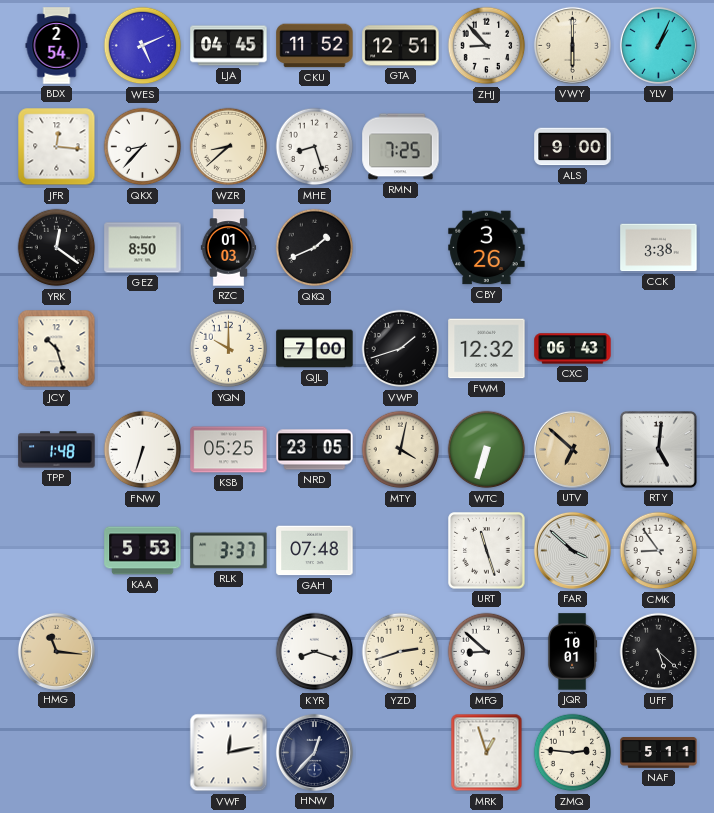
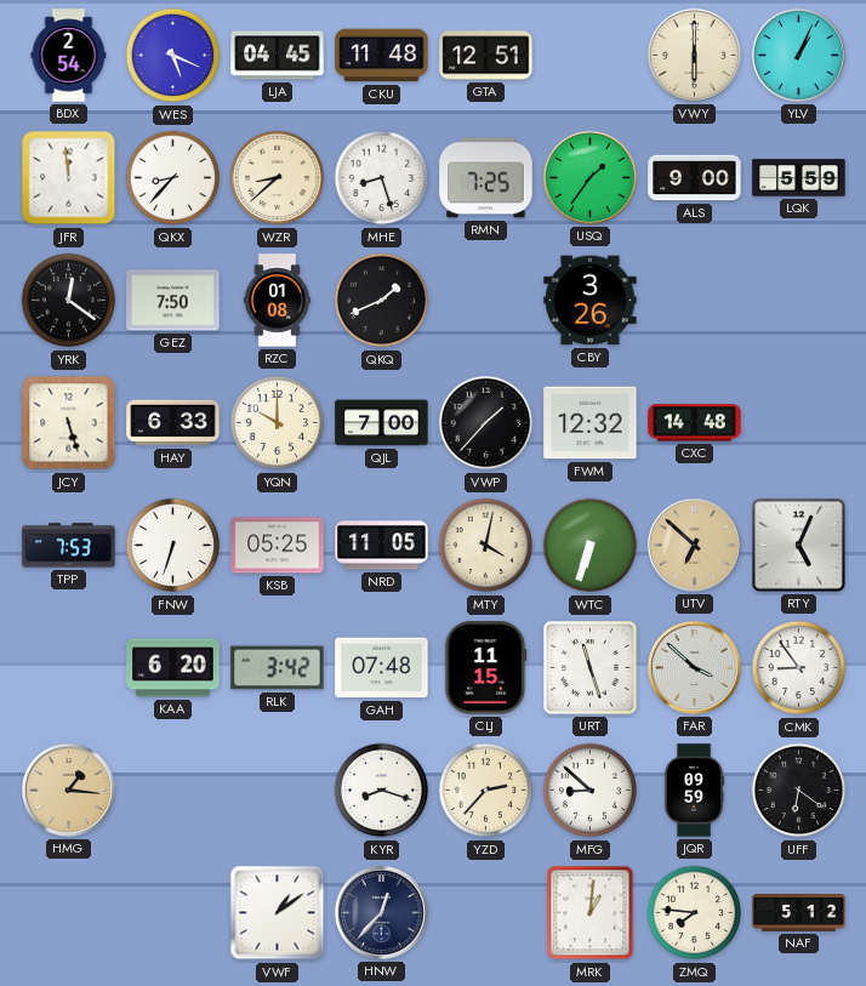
WES: 5:11 -> 5:19 (173, 56)
CKU: 11:52 -> 11:48 (382, 56)
ZHJ: 8:53 -> none (487, 46)
JFR: 12:16 -> 11:59 (69, 178)
USQ: none -> 1:36 (589, 177)
LQK: none -> 5:59 (799, 178)
GEZ: 8:50 -> 7:50 (173, 301)
RZC: 01:03 -> 01:08 (278, 301)
CCK: 3:38 -> none (659, 248)
JCY: 10:27 -> 5:27 (69, 423)
HAY: none -> 6:33 (173, 423)
VWP: 1:42 -> 1:37 (486, 423)
CXC: 06:43 -> 14:48 (695, 423)
TPP: 1:48 -> 7:53 (69, 546)
NRD: 23:05 -> 11:05 (382, 546)
RTY: 5:01 -> 5:04 (799, 546)
KAA: 5:53 -> 6:20 (173, 668)
RLK: 3:37 -> 3:42 (278, 668)
CLJ: none -> 11:15 (486, 668)
HMG: 11:16 -> 1:16 (68, 790)
YZD: 2:42 -> 2:37 (486, 791)
JQR: 10:01 -> 09:59 (694, 791)
UFF: 5:22 -> 6:21 (799, 791)
VWF: 12:13 -> 1:09 (278, 913)
MRK: 12:57 -> 1:01 (591, 913)
ZMQ: 2:46 -> 7:46 (695, 913)
NAF: 5:11 -> 5:12 (799, 913)
